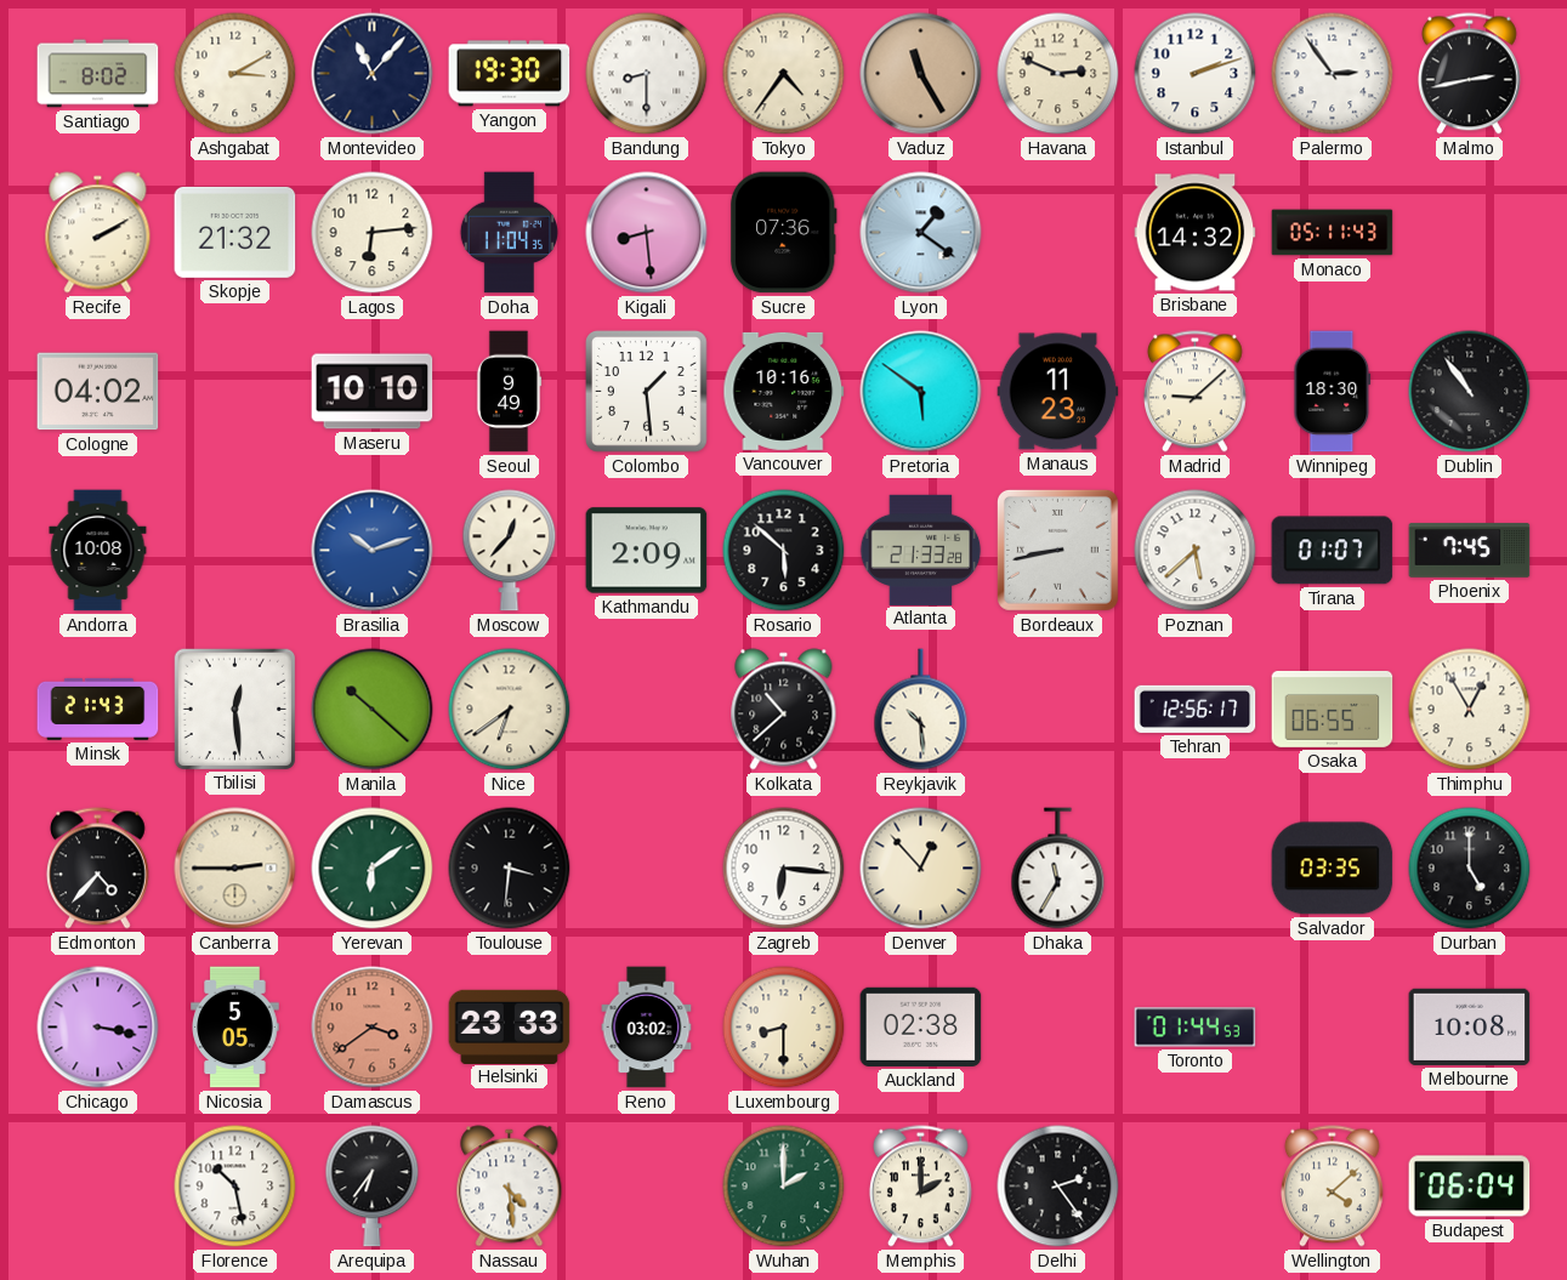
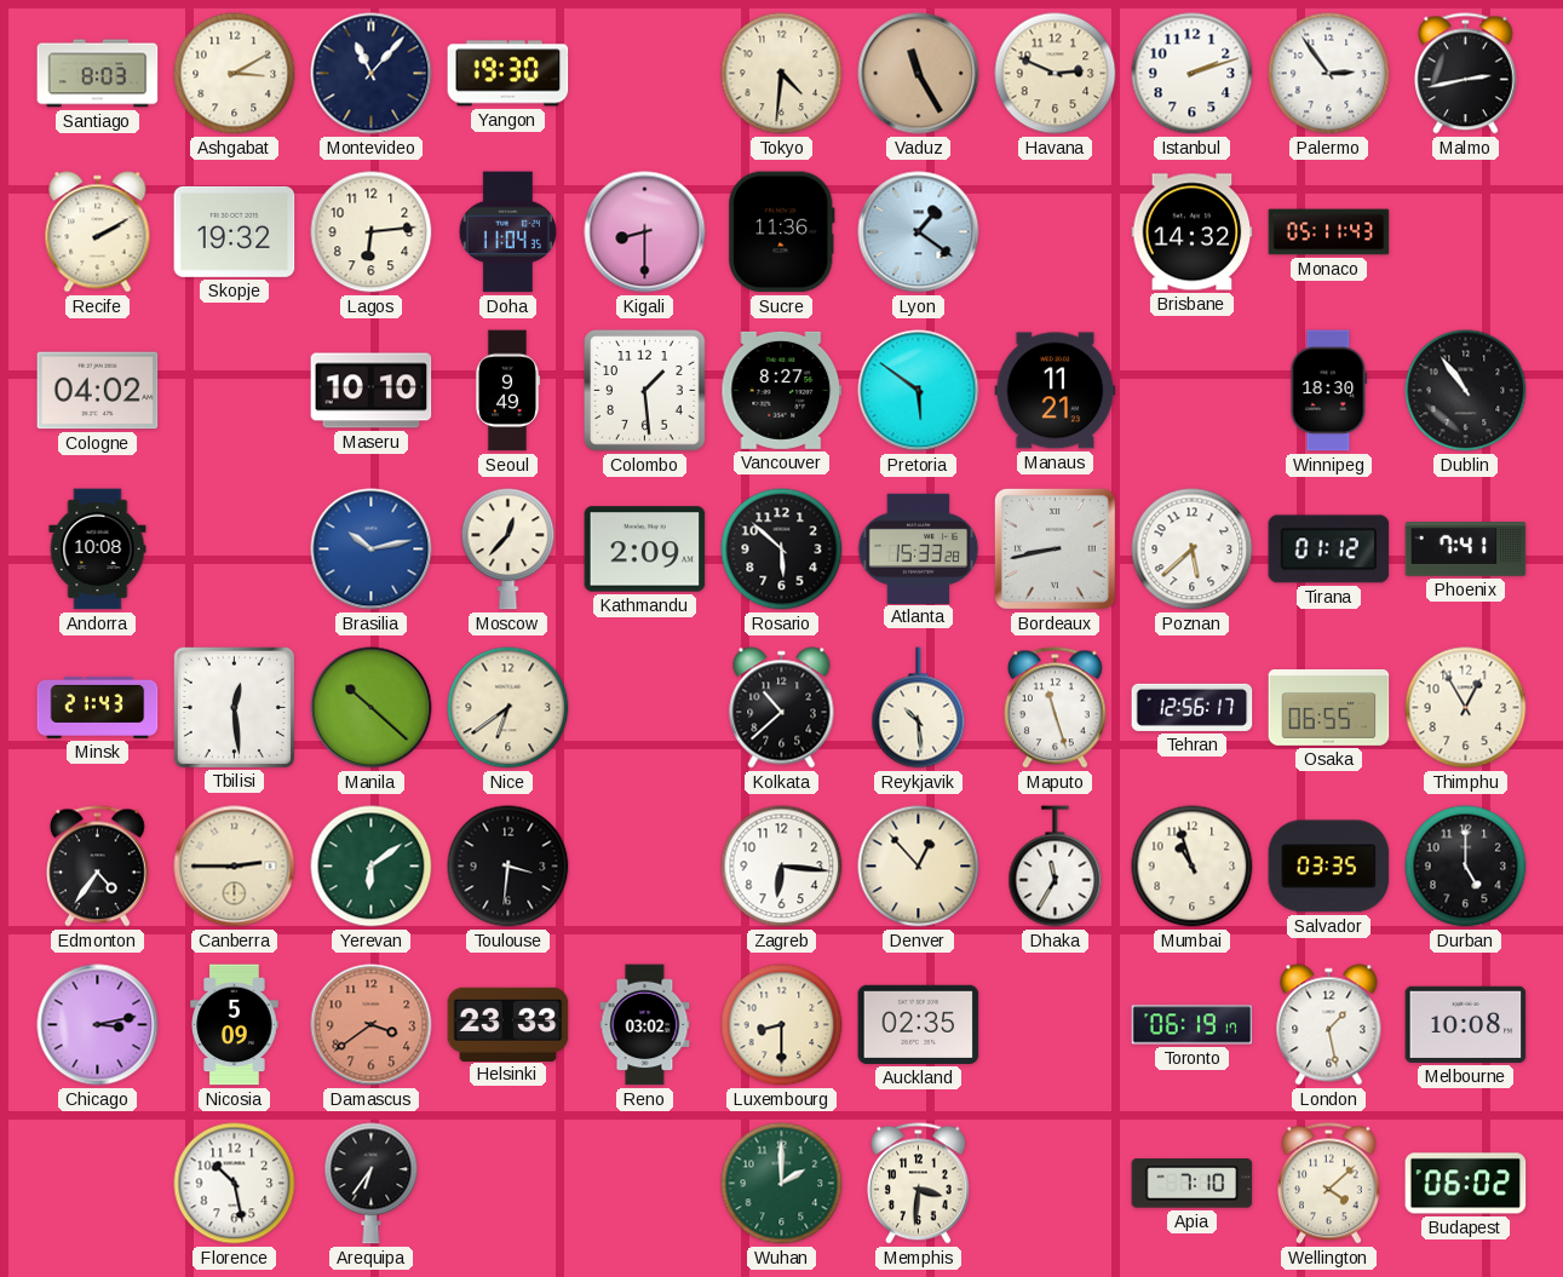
Santiago: 8:02 -> 8:03 (98, 74)
Bandung: 8:30 -> none (647, 74)
Tokyo: 4:36 -> 4:31 (782, 74)
Skopje: 21:32 -> 19:32 (235, 231)
Kigali: 8:29 -> 8:30 (645, 232)
Sucre: 07:36 -> 11:36 (781, 232)
Vancouver: 10:16 -> 8:27 (782, 390)
Manaus: 11:23 -> 11:21 (1056, 391)
Madrid: 9:08 -> none (1194, 392)
Brasilia: 10:12 -> 10:13 (372, 550)
Atlanta: 21:33 -> 15:33 (919, 548)
Tirana: 01:07 -> 01:12 (1329, 550)
Phoenix: 7:45 -> 7:41 (1466, 550)
Maputo: none -> 11:27 (1055, 708)
Edmonton: 4:37 -> 4:36 (97, 867)
Mumbai: none -> 10:57 (1193, 867)
Chicago: 3:17 -> 3:13 (98, 1025)
Nicosia: 5:05 -> 5:09 (235, 1025)
Auckland: 02:38 -> 02:35 (919, 1024)
Toronto: 01:44 -> 06:19 (1193, 1025)
London: none -> 1:28 (1329, 1025)
Nassau: 4:29 -> none (510, 1187)
Memphis: 2:00 -> 3:31 (918, 1184)
Delhi: 2:24 -> none (1058, 1187)
Apia: none -> 7:10 (1193, 1184)
Budapest: 06:04 -> 06:02 (1466, 1184)
